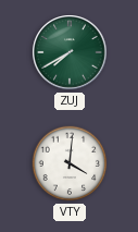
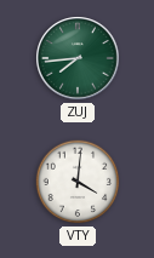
ZUJ: 7:40 -> 7:44 (78, 58)
